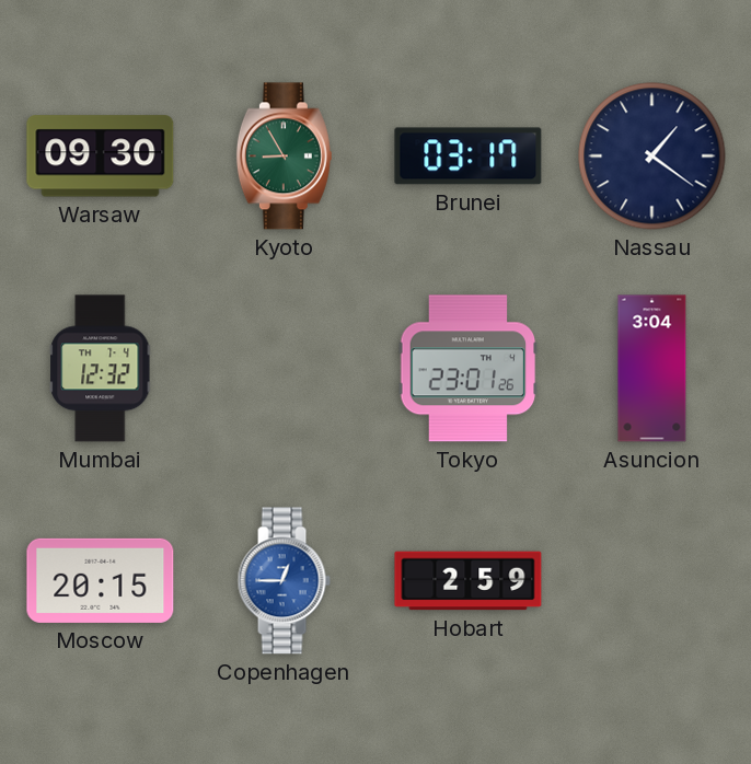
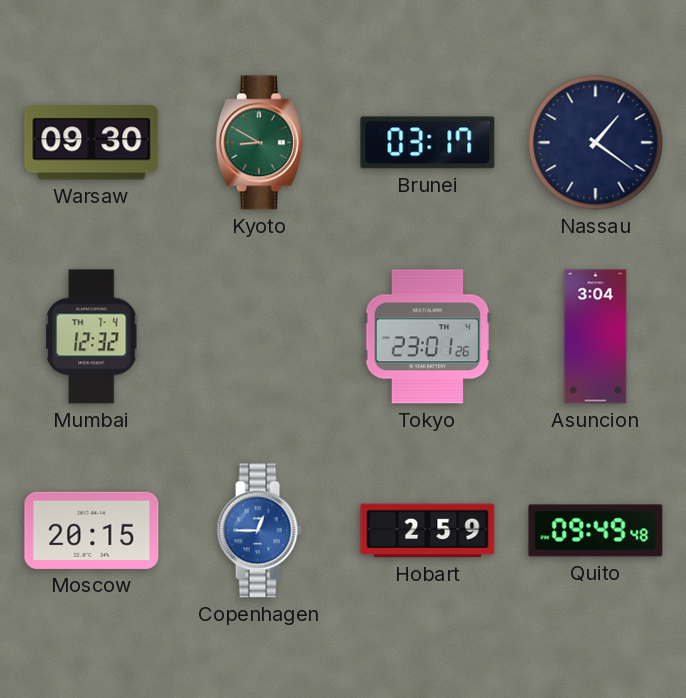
Kyoto: 8:55 -> 8:50 (259, 143)
Quito: none -> 09:49 (596, 531)
